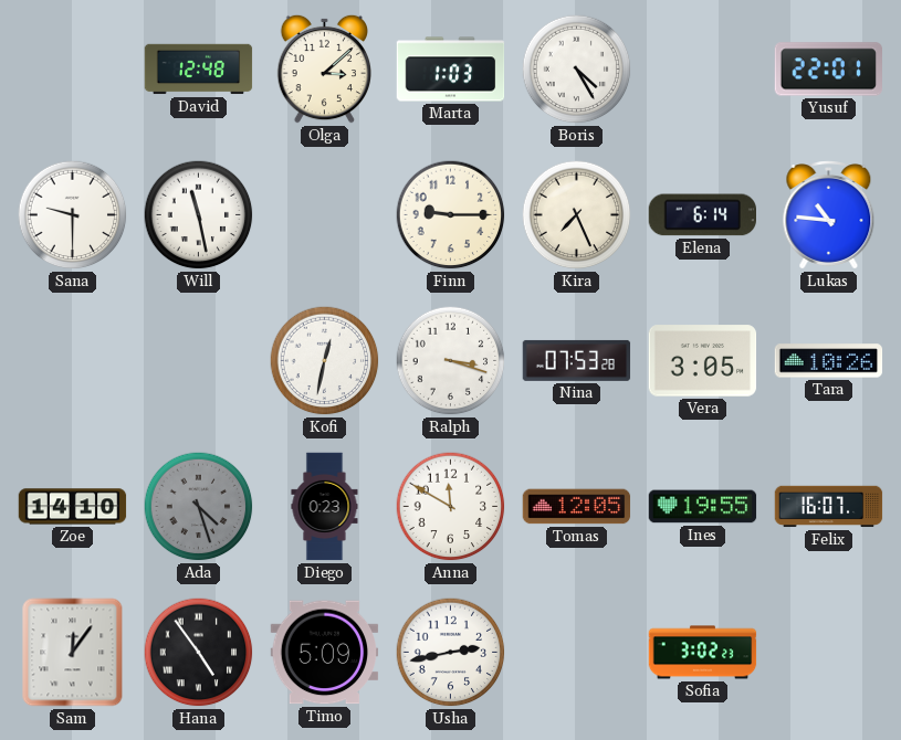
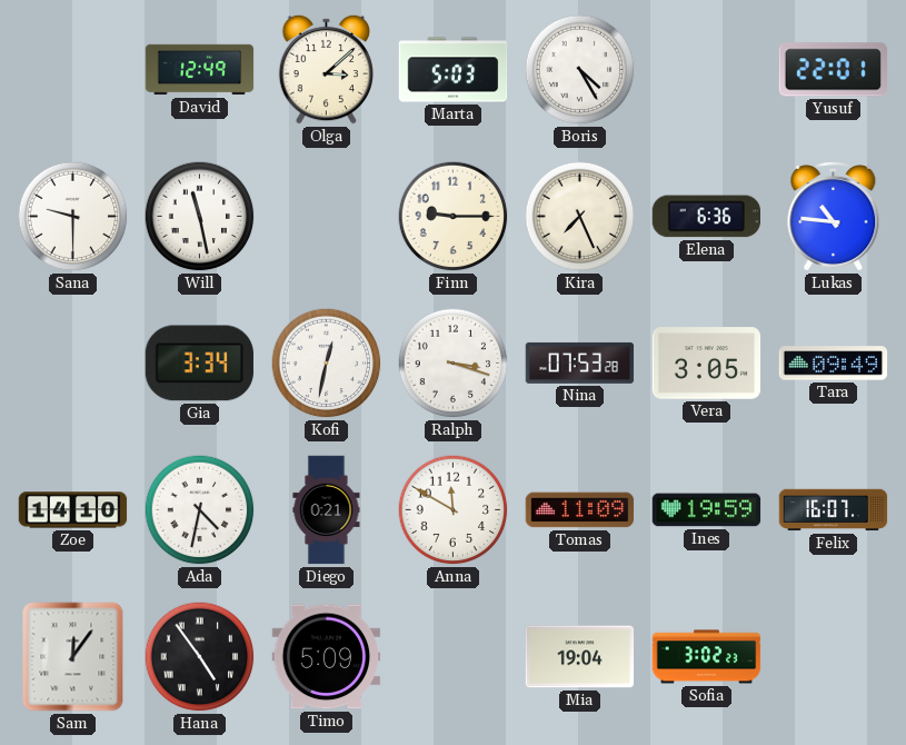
David: 12:48 -> 12:49 (200, 70)
Marta: 1:03 -> 5:03 (454, 70)
Elena: 6:14 -> 6:36 (706, 217)
Gia: none -> 3:34 (199, 364)
Tara: 10:26 -> 09:49 (834, 364)
Ada: 4:27 -> 4:32 (200, 510)
Ada dial: grey -> white (200, 510)
Diego: 0:23 -> 0:21 (327, 510)
Tomas: 12:05 -> 11:09 (580, 510)
Ines: 19:55 -> 19:59 (707, 510)
Usha: 2:43 -> none (451, 653)
Mia: none -> 19:04 (580, 657)
